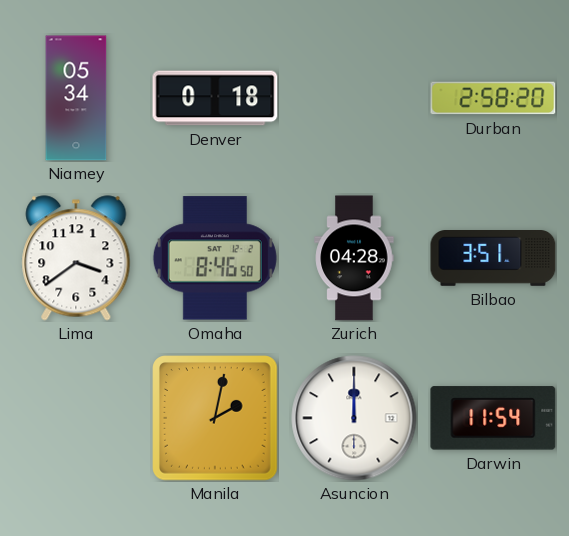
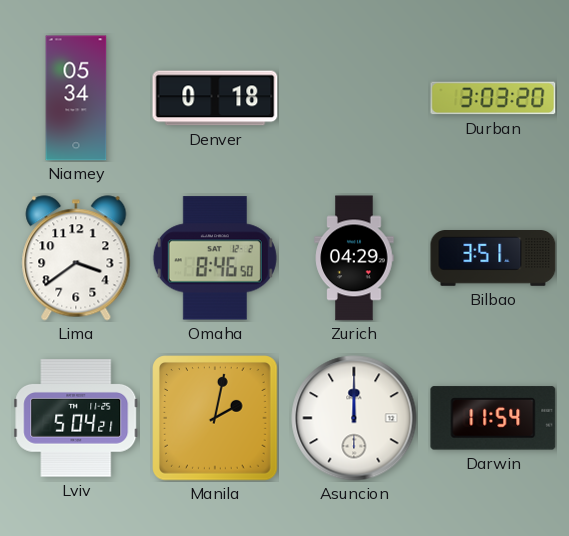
Durban: 2:58 -> 3:03 (493, 98)
Zurich: 04:28 -> 04:29 (354, 258)
Lviv: none -> 5:04 (76, 418)
